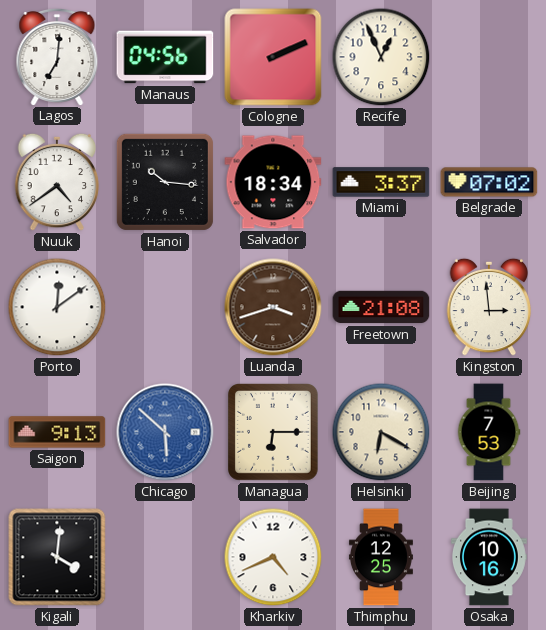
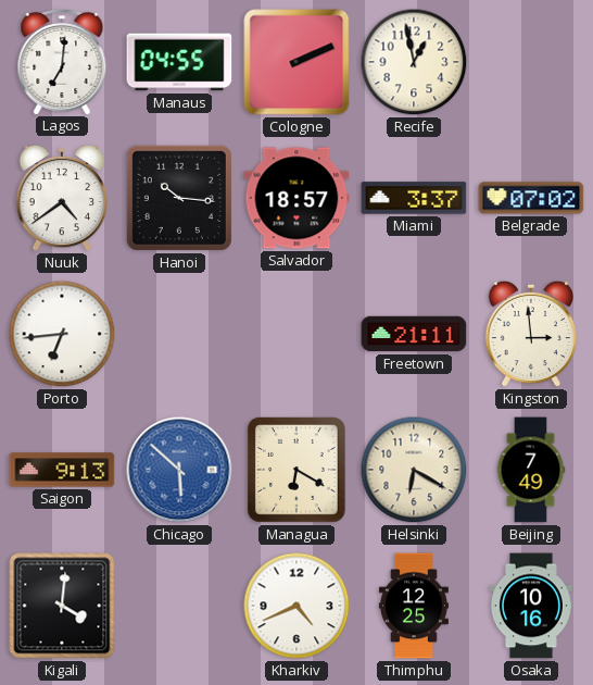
Manaus: 04:56 -> 04:55 (179, 62)
Recife: 12:56 -> 12:58 (414, 62)
Salvador: 18:34 -> 18:57 (296, 198)
Porto: 12:09 -> 6:44 (62, 334)
Luanda: 3:42 -> none (273, 307)
Freetown: 21:08 -> 21:11 (414, 334)
Managua: 6:15 -> 6:20 (296, 471)
Beijing: 7:53 -> 7:49 (531, 470)
